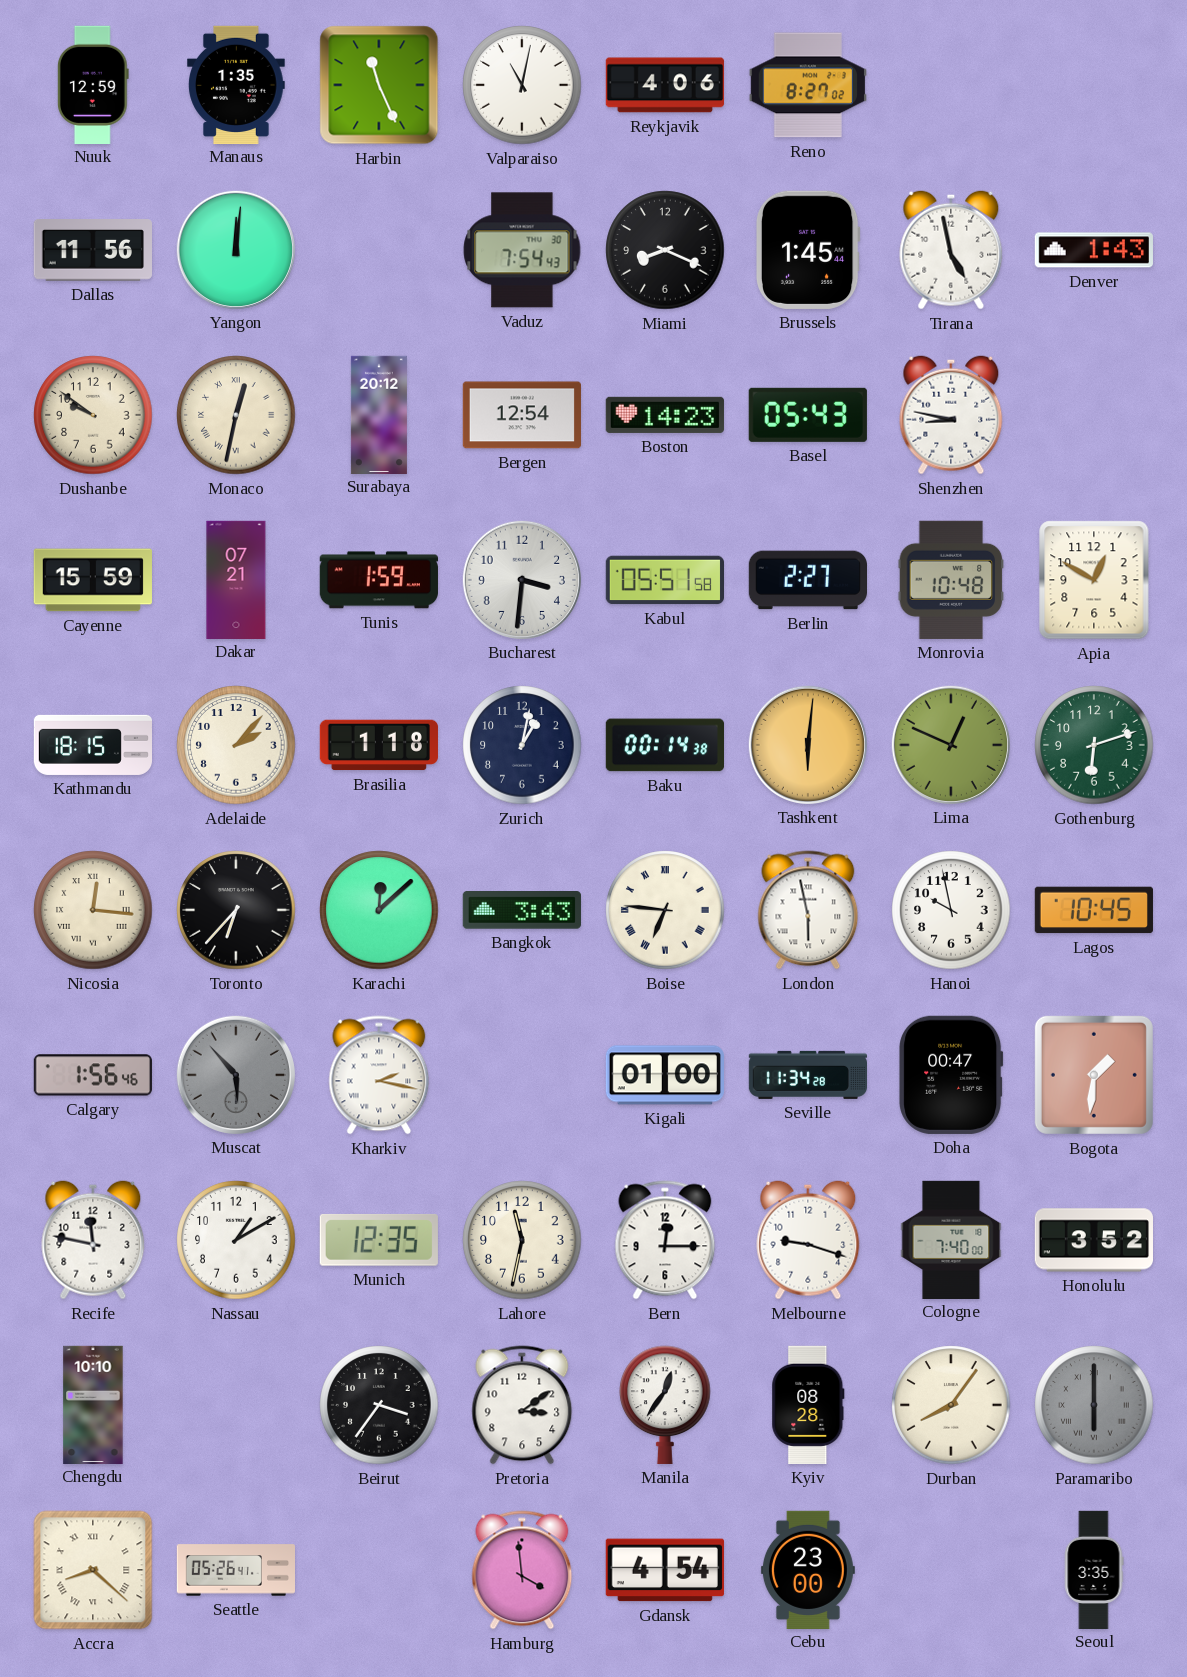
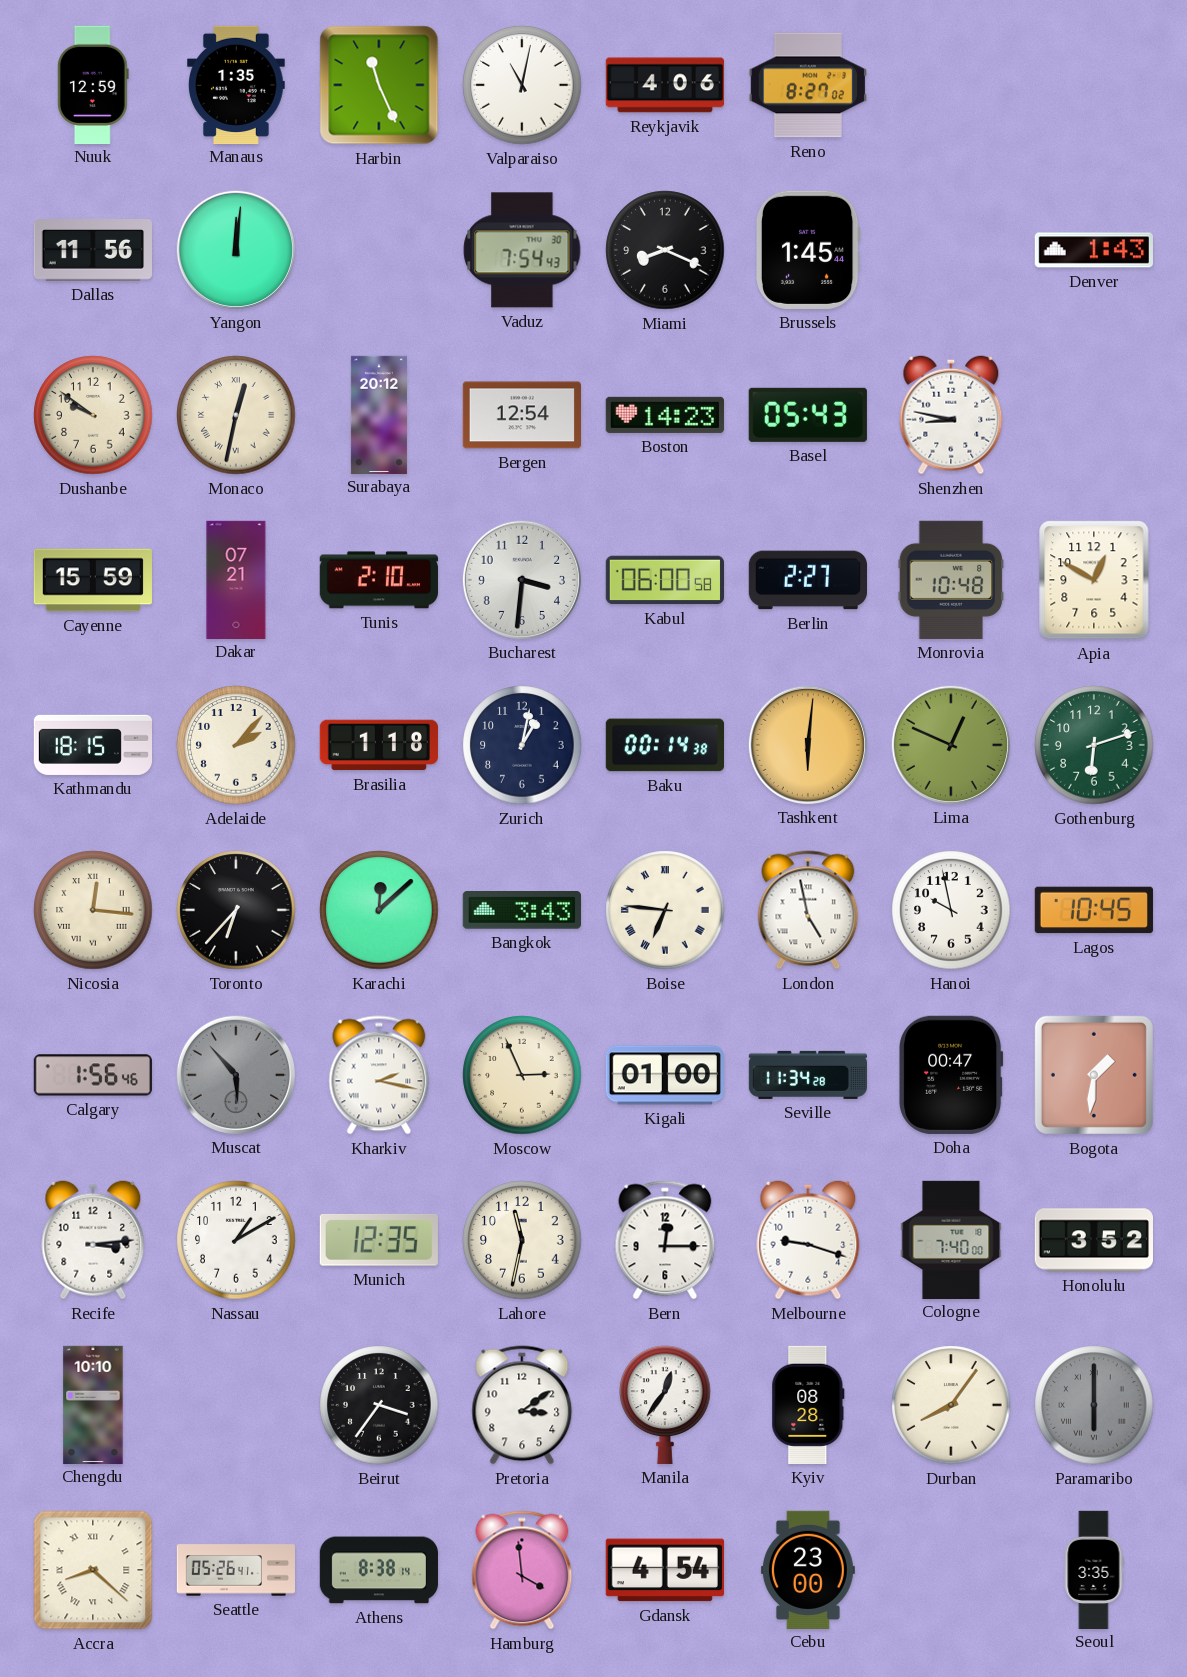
Tirana: 4:58 -> none (951, 250)
Tunis: 1:59 -> 2:10 (379, 580)
Kabul: 05:51 -> 06:00 (664, 580)
London: 5:58 -> 4:58 (808, 910)
Moscow: none -> 2:56 (522, 1075)
Recife: 11:47 -> 3:14 (93, 1240)
Athens: none -> 8:38 (378, 1570)
